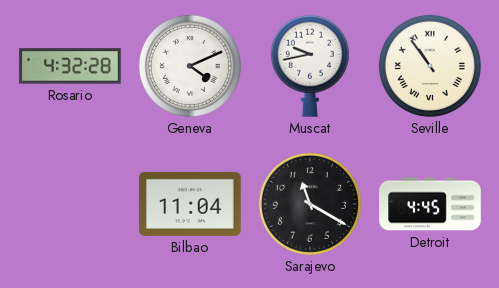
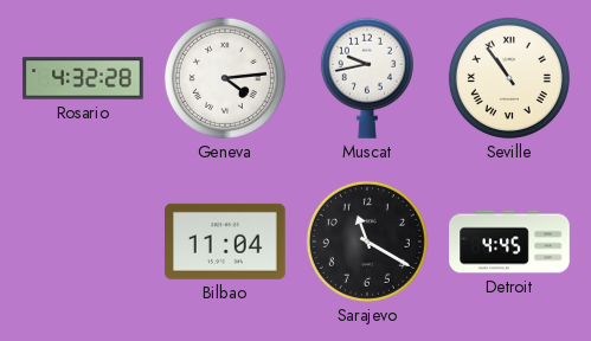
Geneva: 4:11 -> 4:14 (225, 78)
